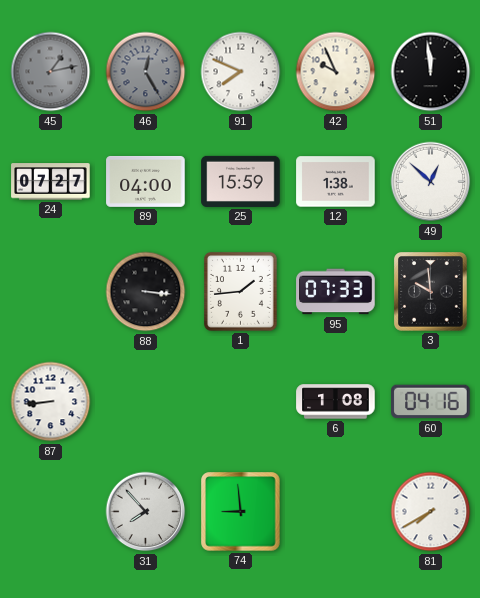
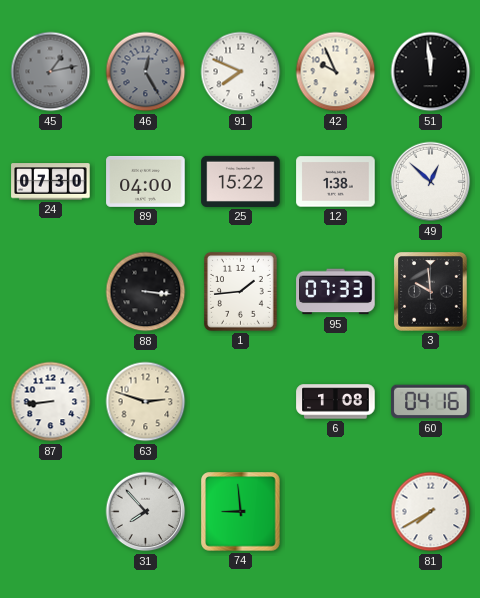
24: 07:27 -> 07:30 (51, 182)
25: 15:59 -> 15:22 (241, 181)
63: none -> 2:48 (146, 402)
